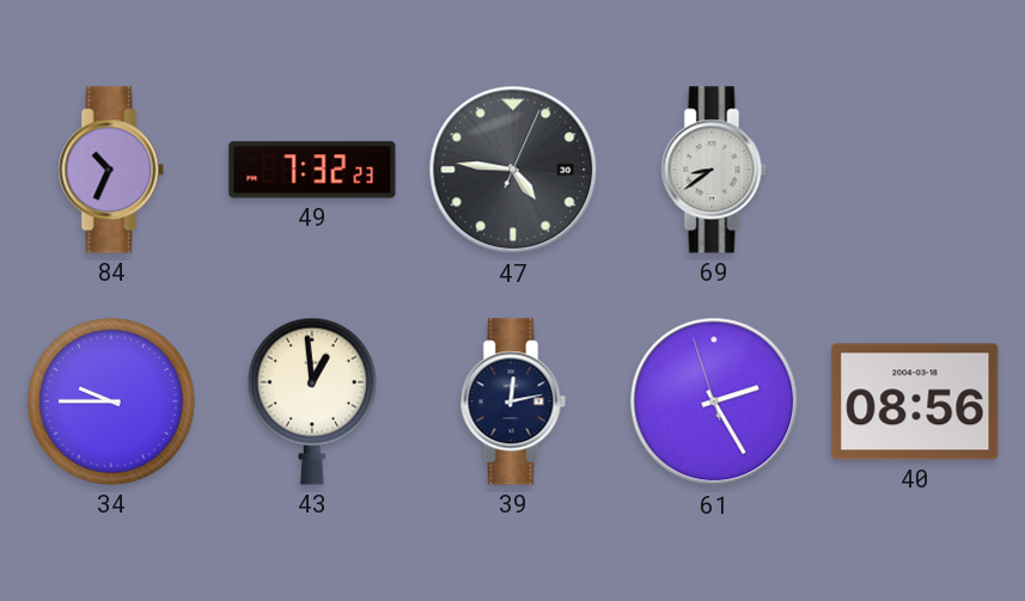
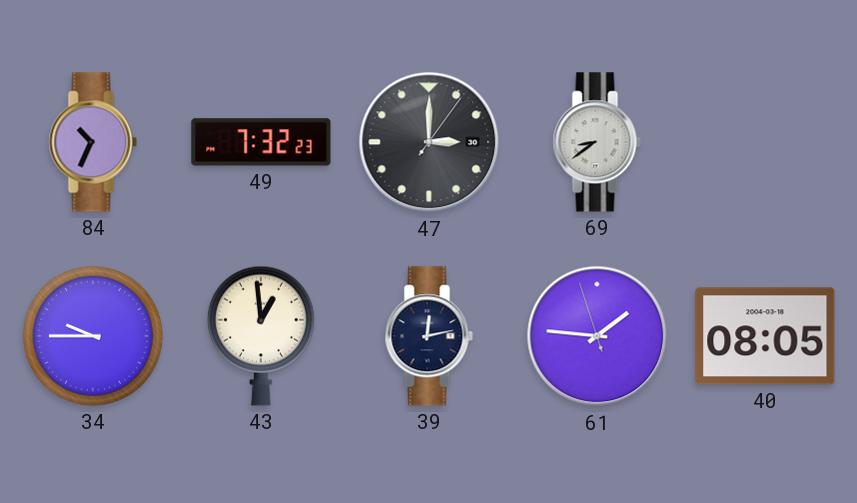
47: 4:46 -> 3:00 (429, 142)
61: 2:24 -> 1:45 (597, 336)
40: 08:56 -> 08:05 (765, 336)
